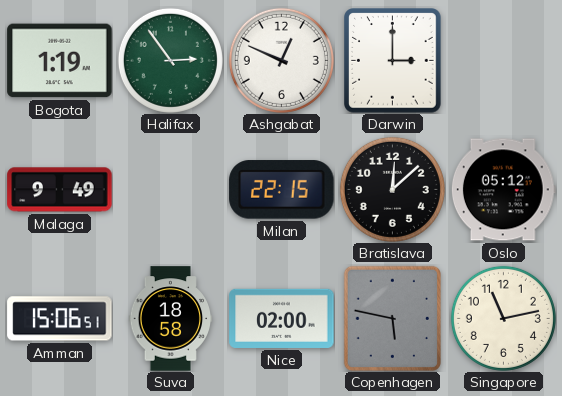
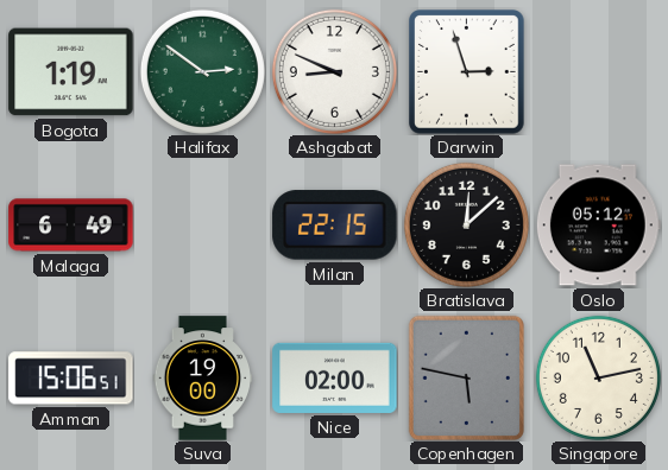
Halifax: 2:54 -> 2:51 (202, 71)
Ashgabat: 12:49 -> 8:49 (334, 71)
Darwin: 3:00 -> 2:57 (467, 72)
Malaga: 9:49 -> 6:49 (71, 226)
Suva: 18:58 -> 19:00 (203, 379)
